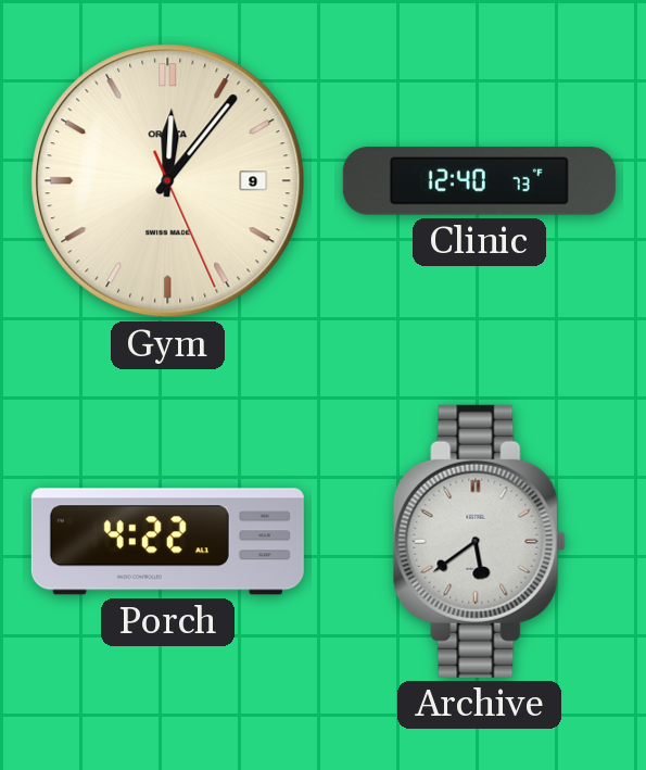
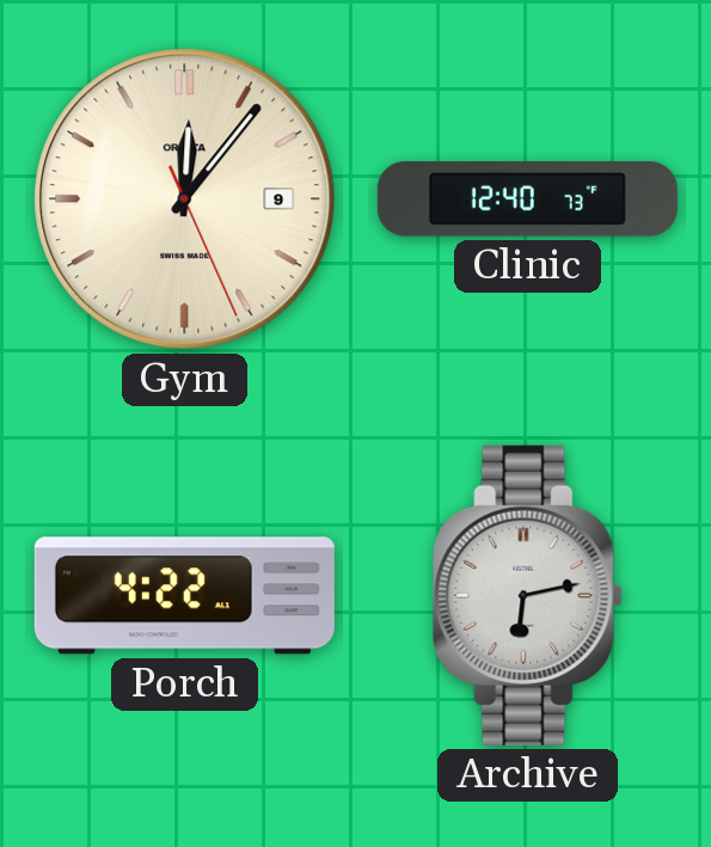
Archive: 5:39 -> 6:13 (528, 595)
